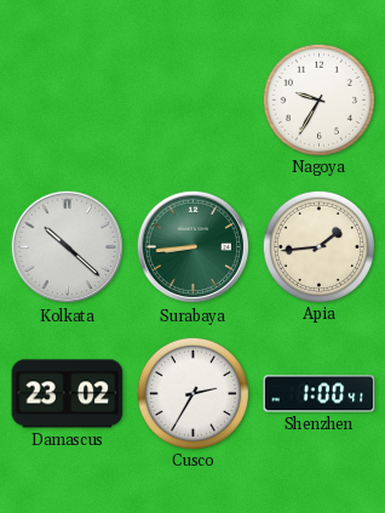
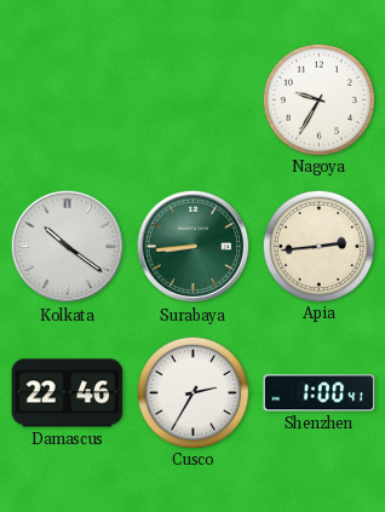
Kolkata: 10:22 -> 10:21 (68, 247)
Apia: 1:44 -> 2:44 (318, 246)
Damascus: 23:02 -> 22:46 (68, 393)
